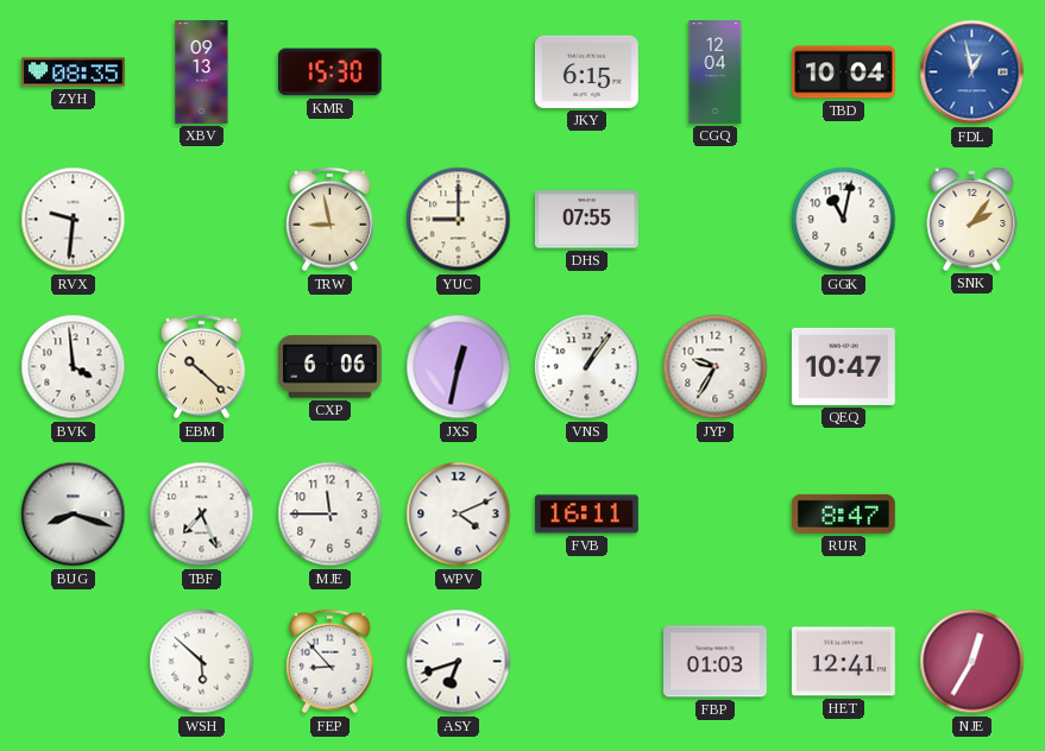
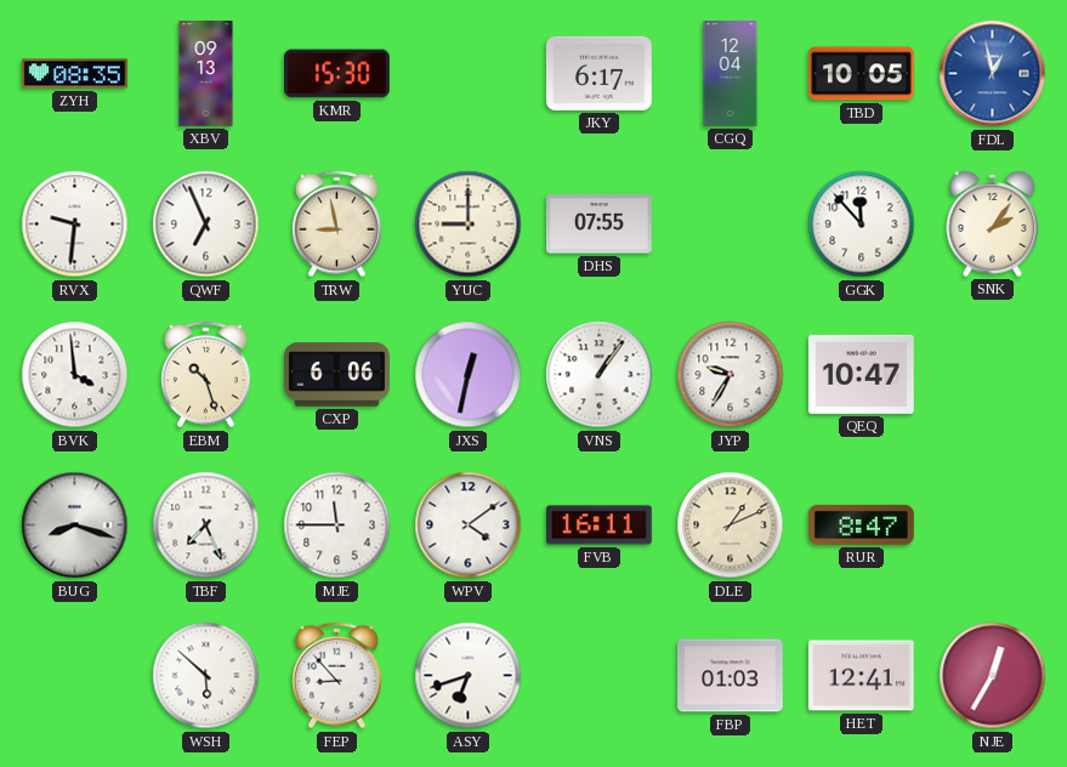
JKY: 6:15 -> 6:17 (598, 73)
TBD: 10:04 -> 10:05 (862, 74)
QWF: none -> 6:56 (206, 225)
GGK: 11:02 -> 11:53 (862, 225)
EBM: 10:22 -> 10:27 (206, 375)
WPV: 4:11 -> 4:09 (469, 525)
DLE: none -> 1:11 (731, 525)
